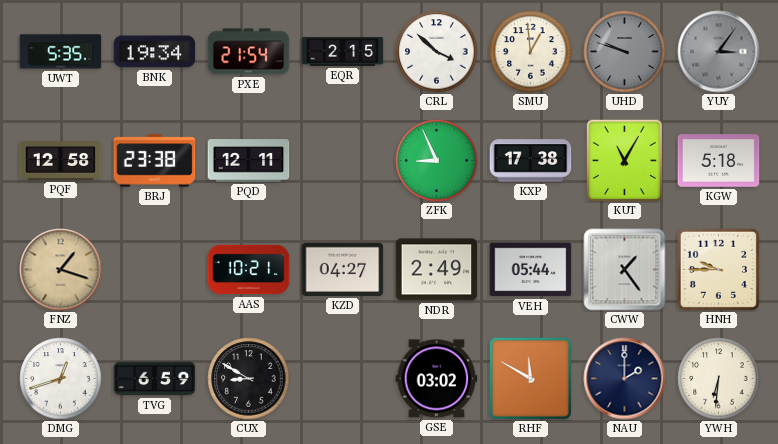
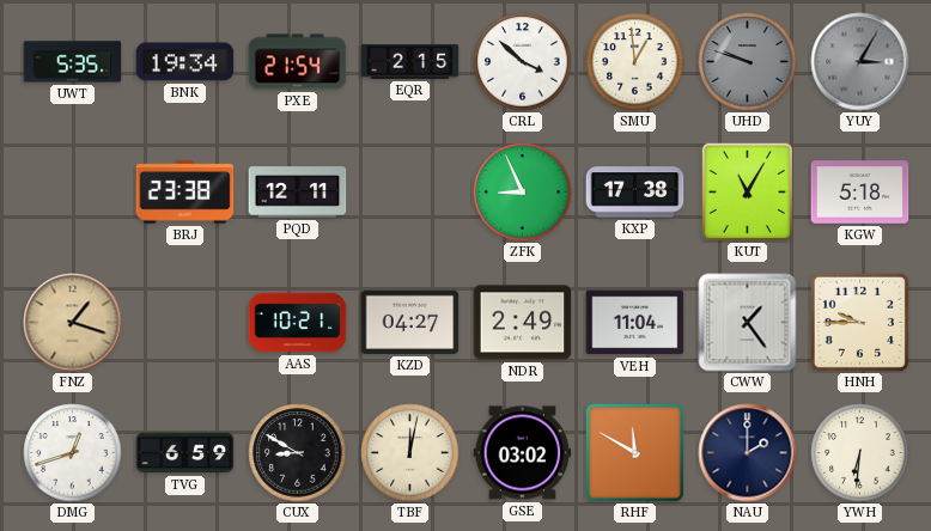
YUY: 3:06 -> 3:05 (860, 62)
PQF: 12:58 -> none (61, 161)
VEH: 05:44 -> 11:04 (635, 323)
TBF: none -> 12:02 (410, 453)
